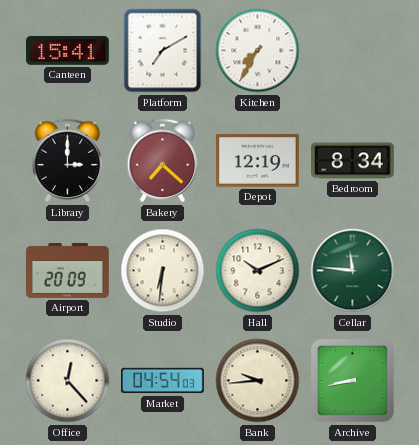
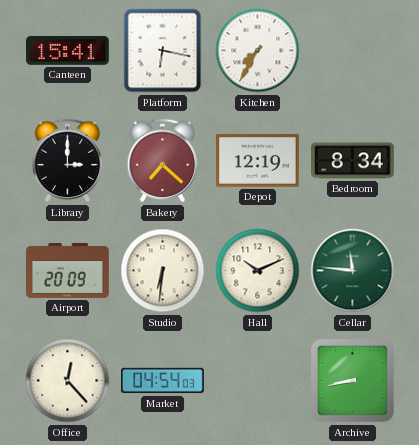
Platform: 7:10 -> 6:17 (163, 51)
Bank: 9:44 -> none (258, 381)
